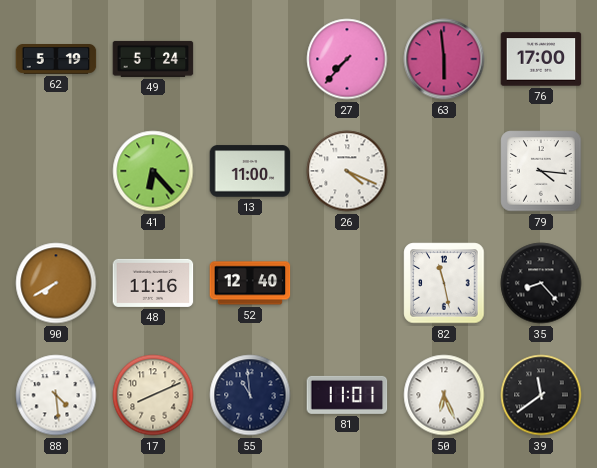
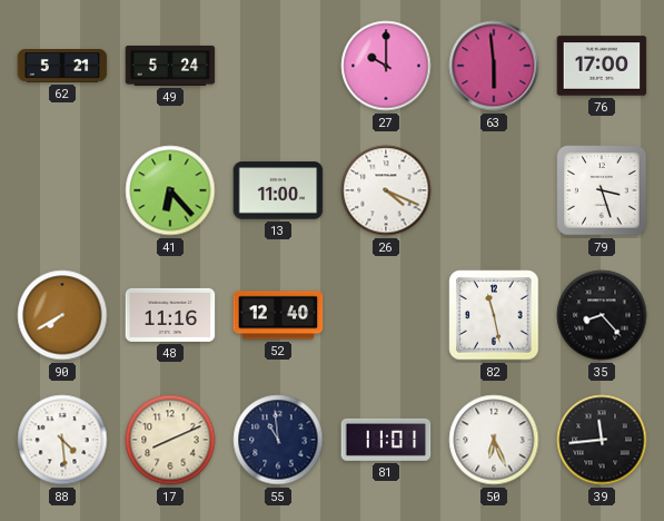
62: 5:19 -> 5:21 (62, 67)
27: 7:37 -> 10:00 (386, 66)
79: 4:16 -> 3:27 (602, 190)
39: 11:39 -> 11:44 (602, 440)
